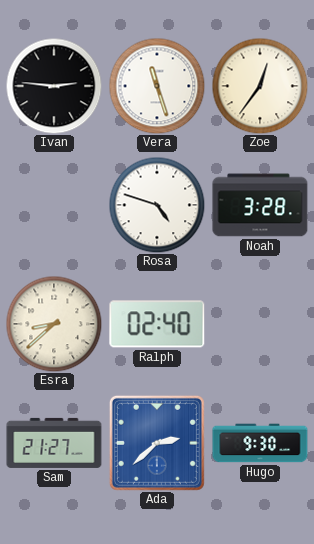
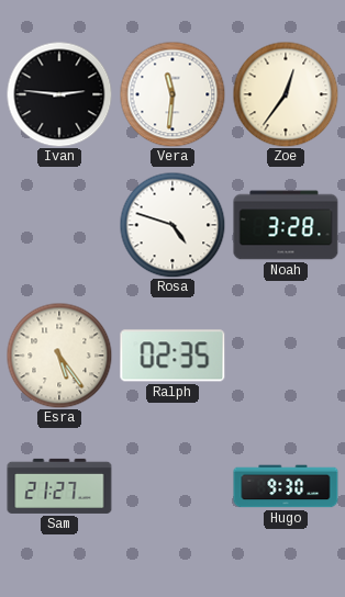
Vera: 11:27 -> 11:31 (172, 94)
Esra: 8:38 -> 5:24 (59, 356)
Ralph: 02:40 -> 02:35 (172, 356)
Ada: 2:38 -> none (157, 443)
